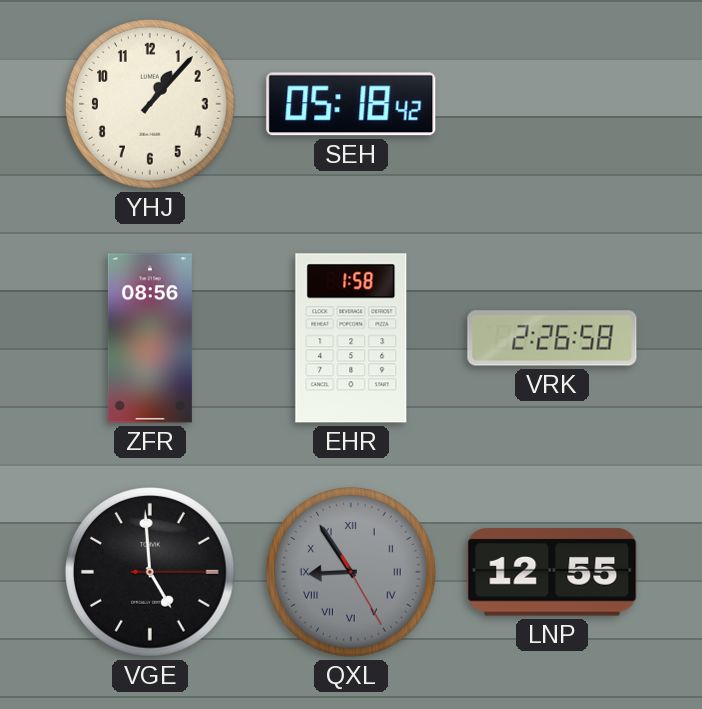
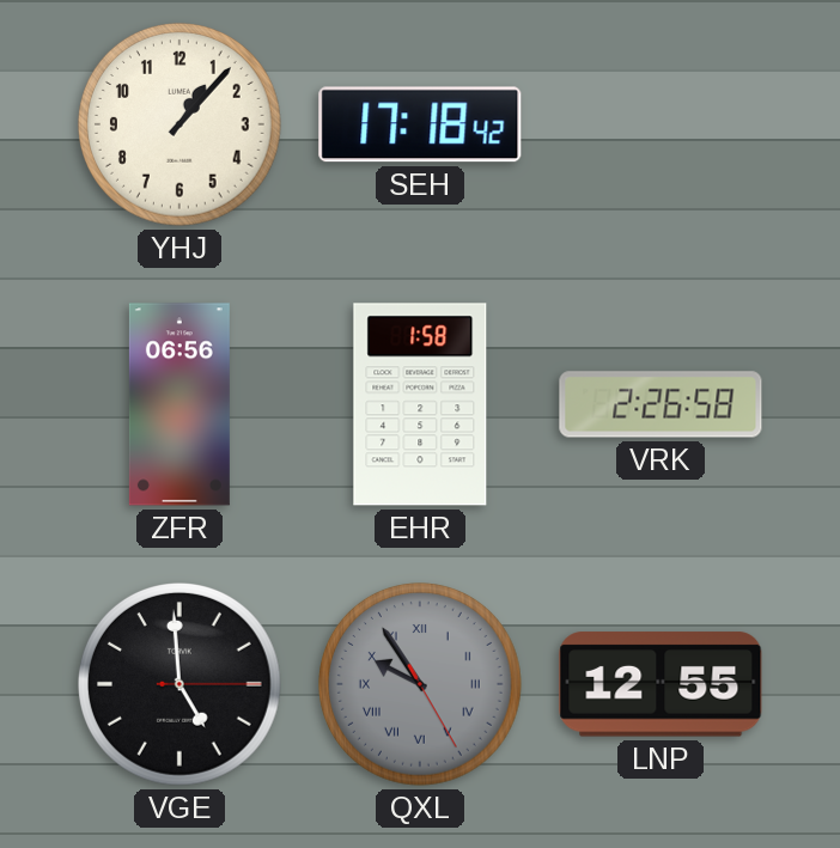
SEH: 05:18 -> 17:18 (420, 124)
ZFR: 08:56 -> 06:56 (179, 404)
QXL: 8:54 -> 9:54 (421, 685)
